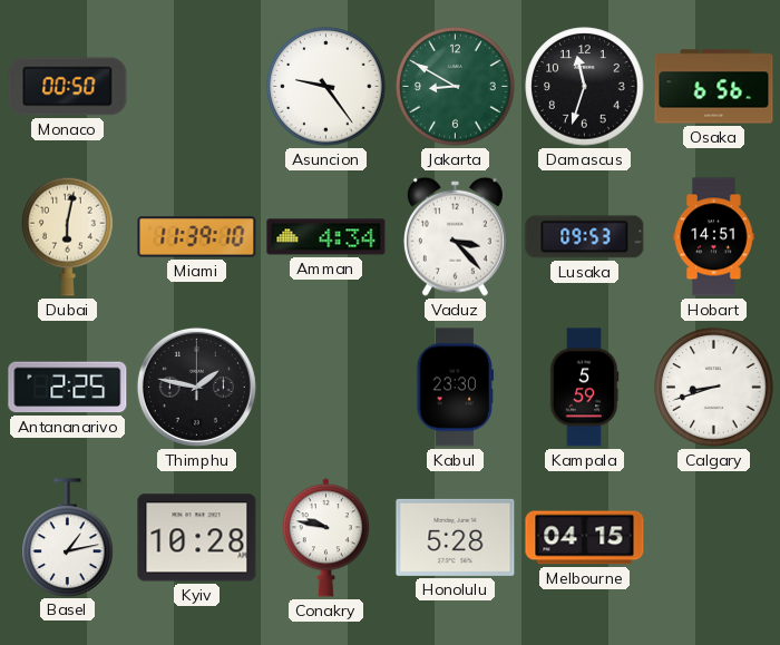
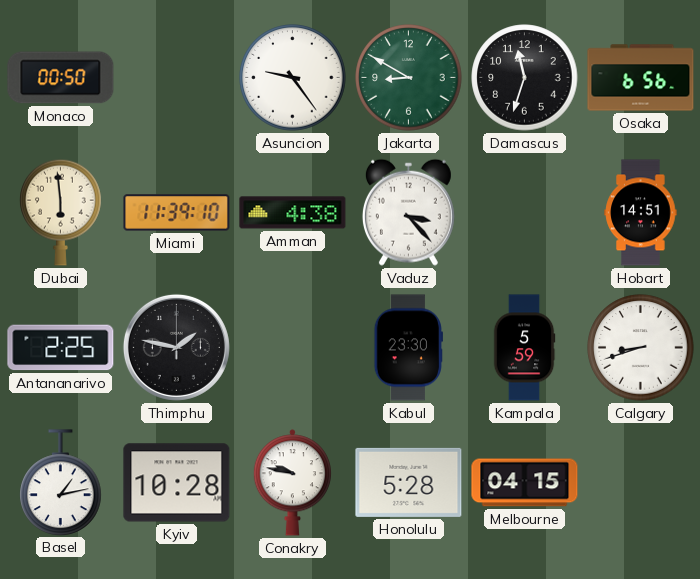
Dubai: 6:02 -> 5:59 (61, 212)
Amman: 4:34 -> 4:38 (293, 213)
Lusaka: 09:53 -> none (585, 237)
